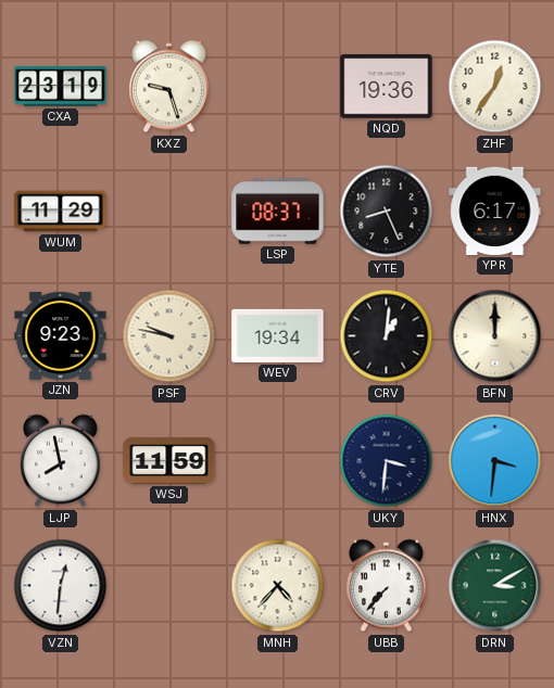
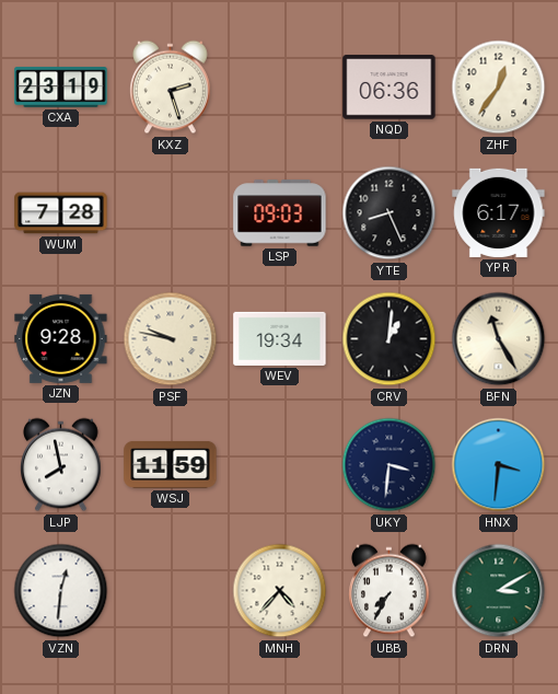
KXZ: 9:27 -> 2:27 (171, 88)
NQD: 19:36 -> 06:36 (390, 88)
WUM: 11:29 -> 7:28 (61, 213)
LSP: 08:37 -> 09:03 (280, 213)
JZN: 9:23 -> 9:28 (61, 338)
BFN: 12:00 -> 11:25 (499, 339)
UBB: 7:37 -> 7:35 (390, 591)
